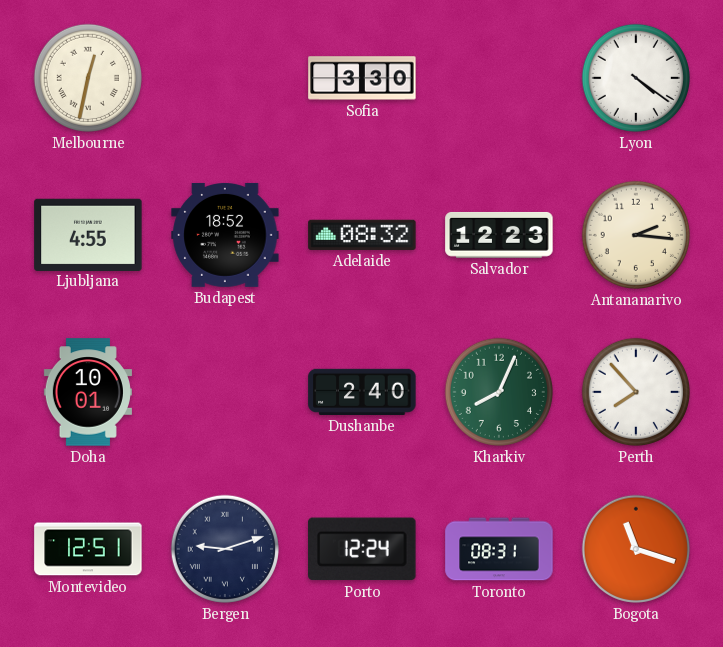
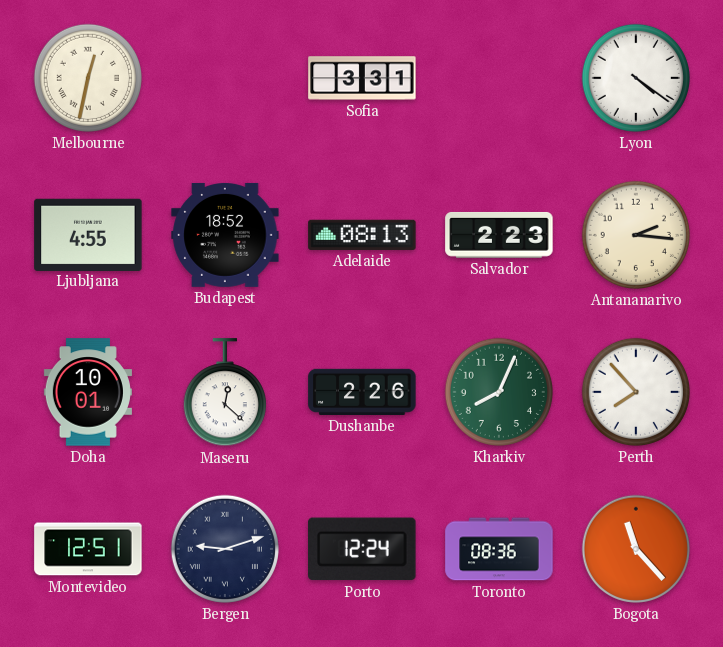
Sofia: 3:30 -> 3:31 (362, 78)
Adelaide: 08:32 -> 08:13 (362, 235)
Salvador: 12:23 -> 2:23 (499, 235)
Maseru: none -> 12:22 (225, 393)
Dushanbe: 2:40 -> 2:26 (362, 392)
Toronto: 08:31 -> 08:36 (499, 549)
Bogota: 11:18 -> 11:23 (636, 549)
